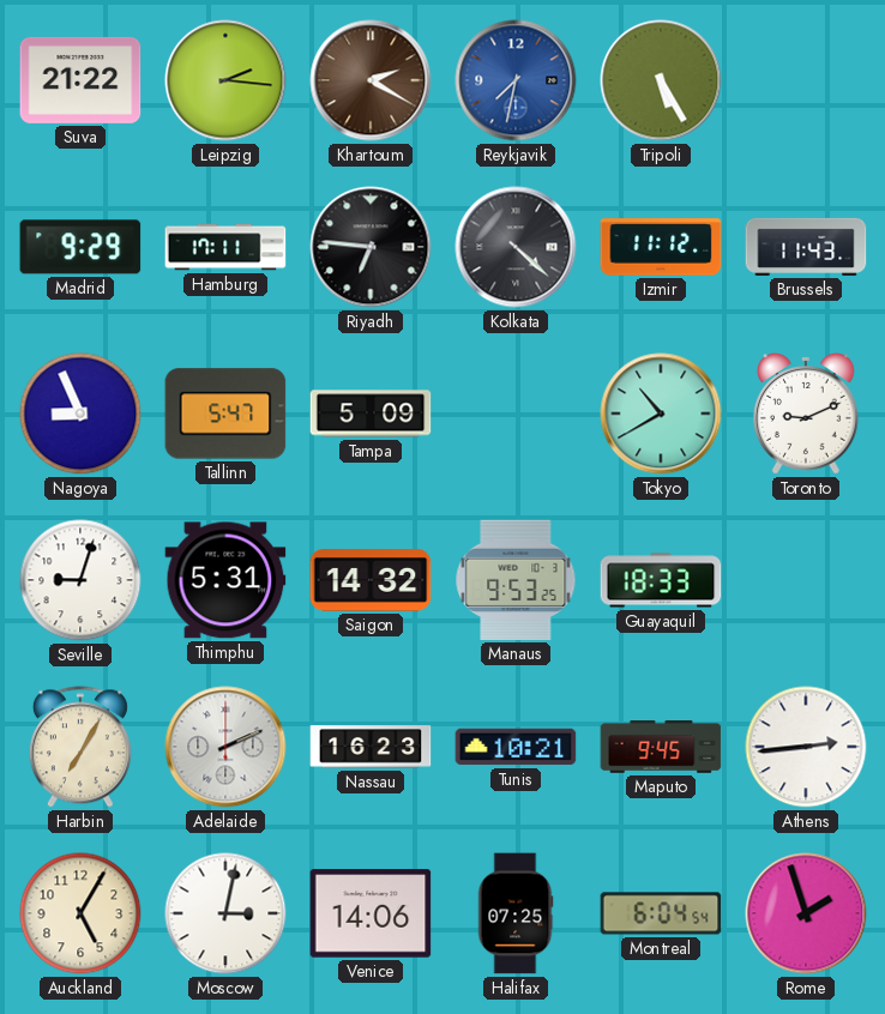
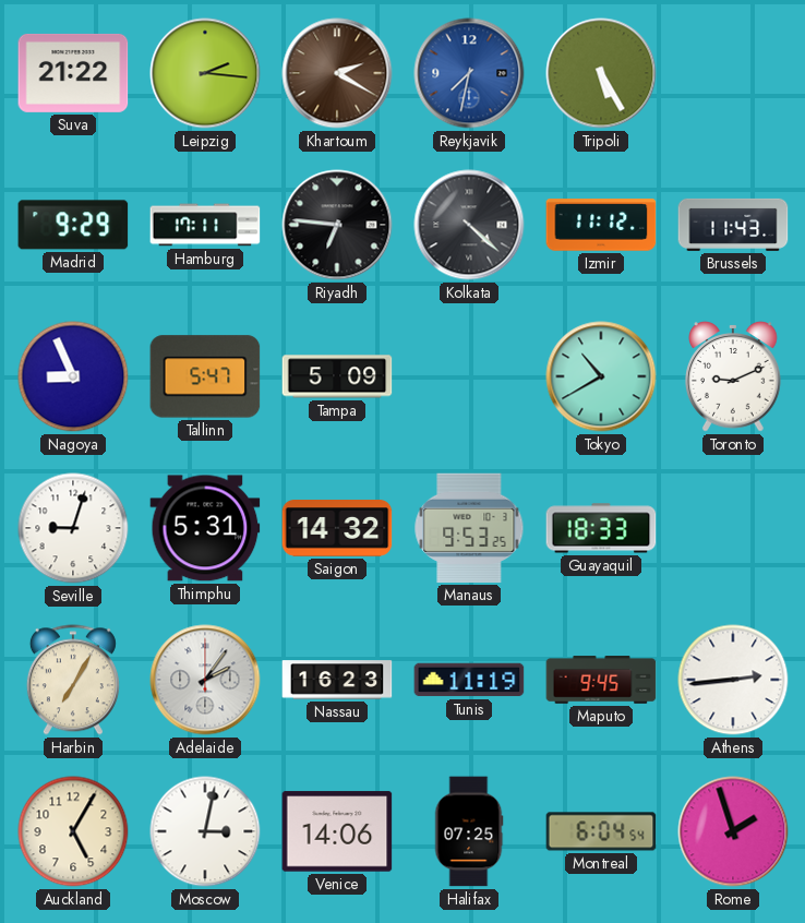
Adelaide: 2:11 -> 2:06 (205, 680)
Tunis: 10:21 -> 11:19 (469, 680)
